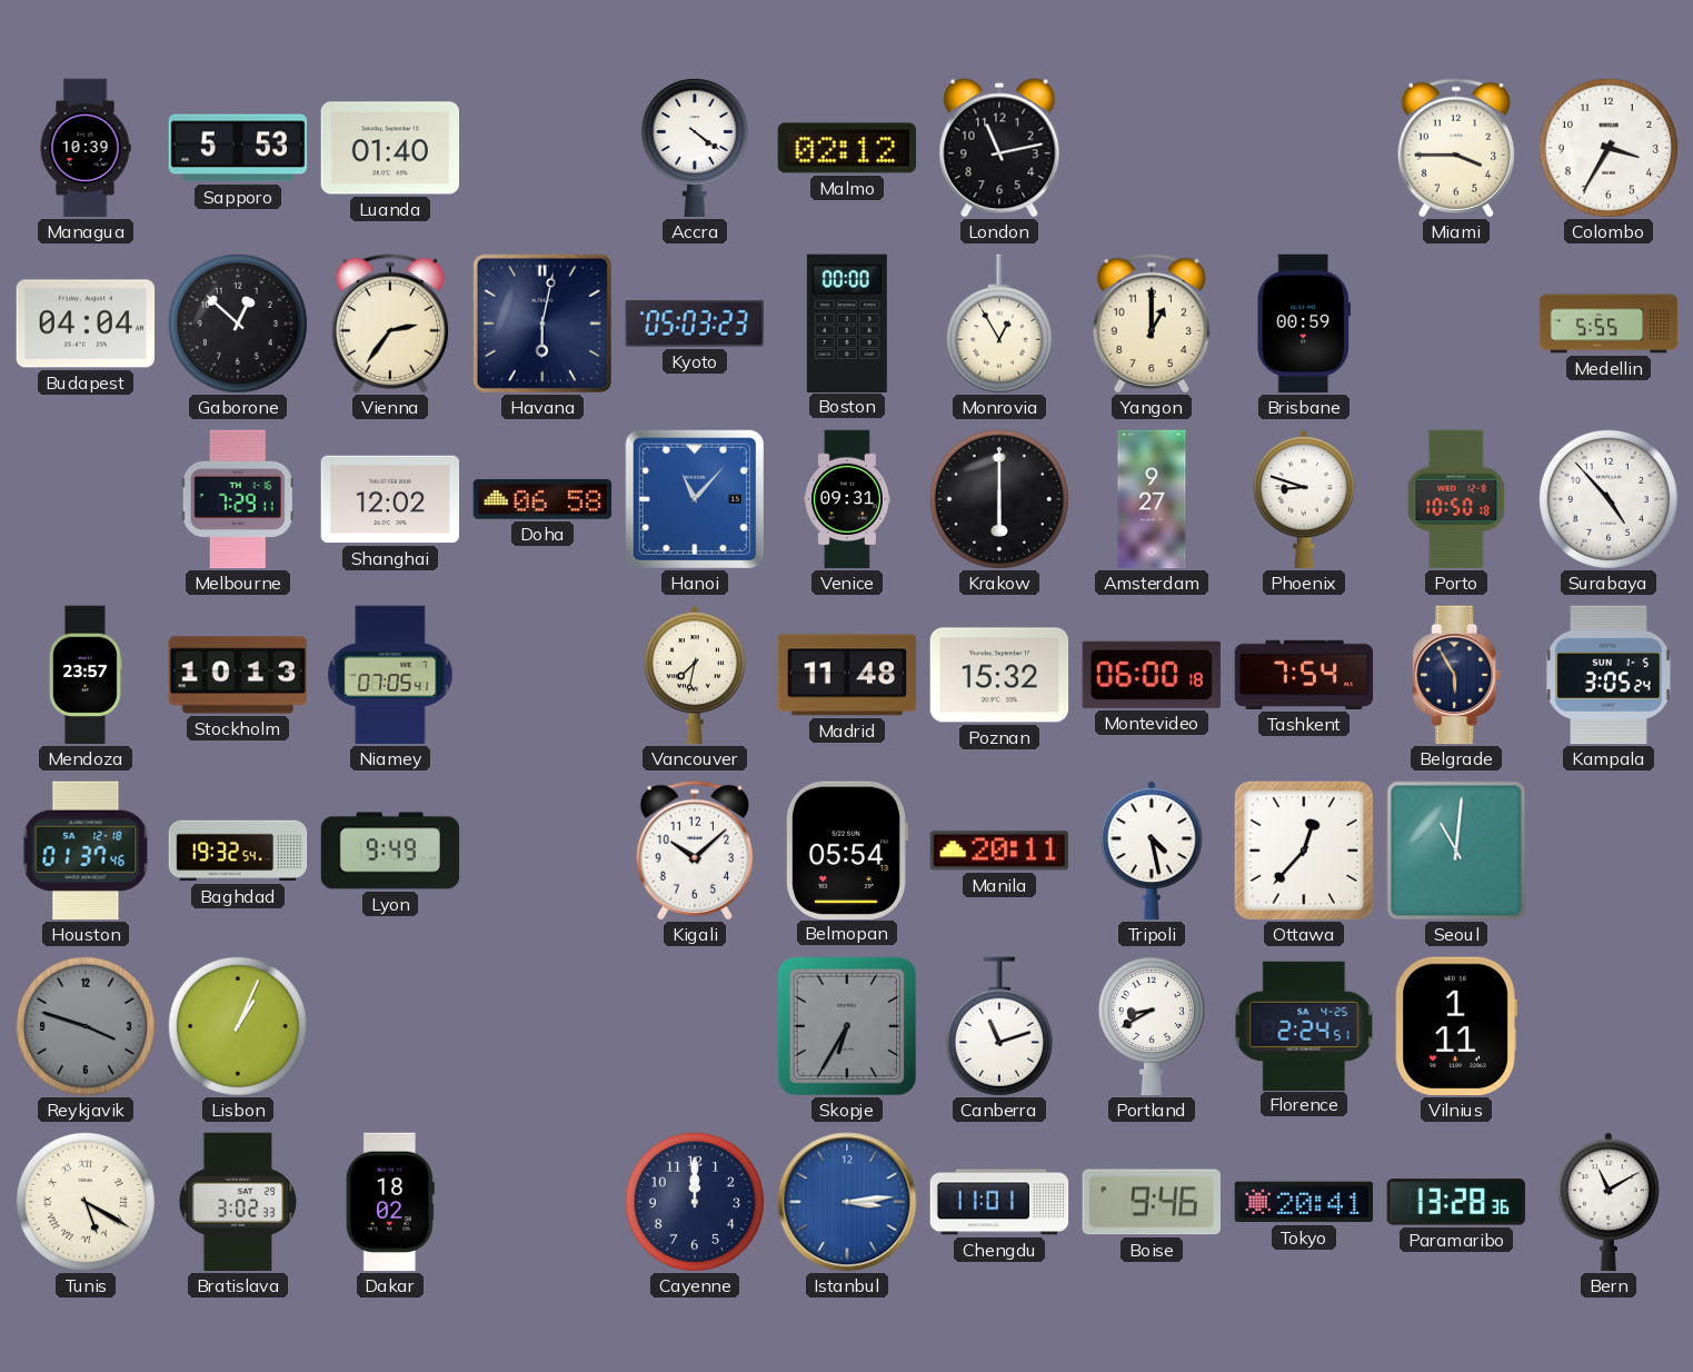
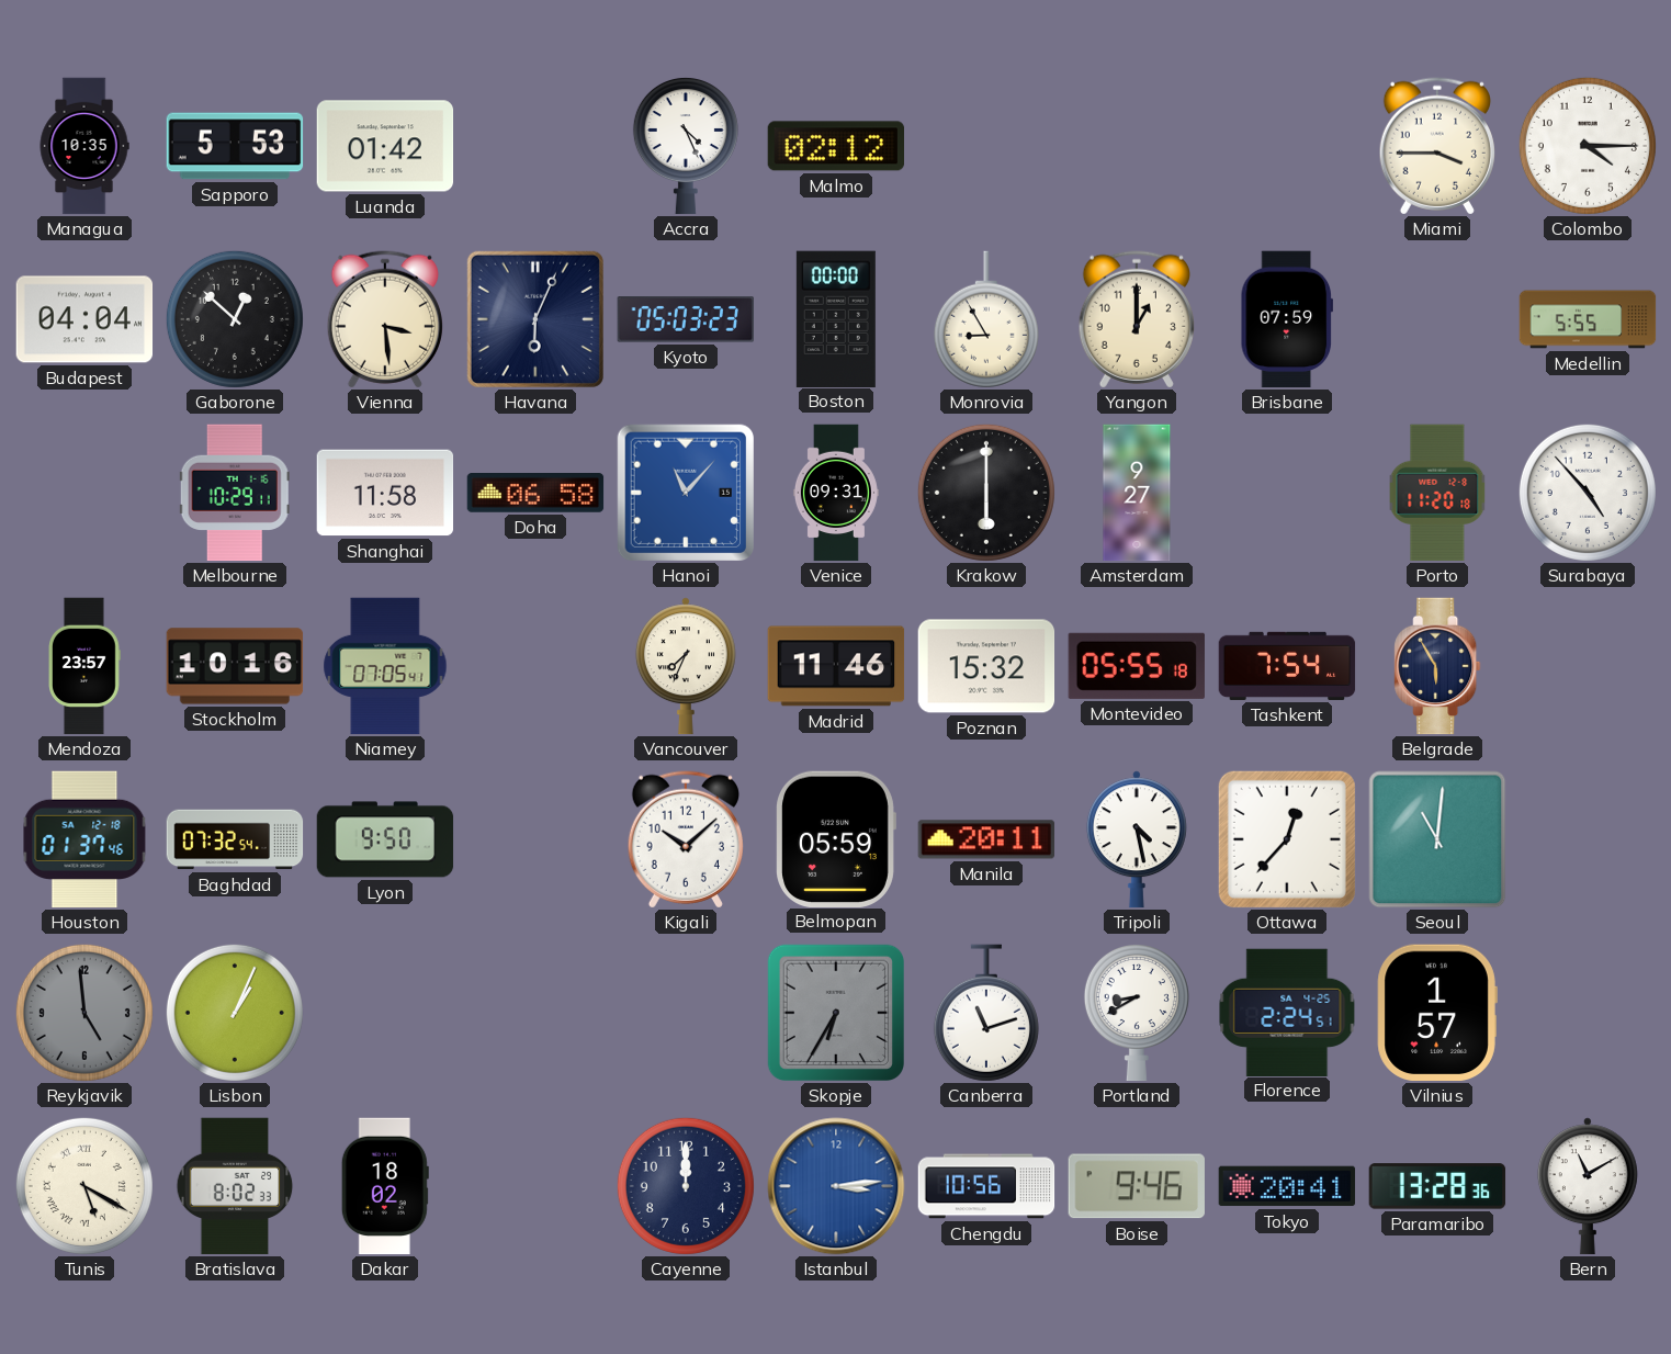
Managua: 10:39 -> 10:35 (84, 146)
Luanda: 01:40 -> 01:42 (385, 146)
Accra: 4:21 -> 4:26 (686, 146)
London: 11:13 -> none (999, 148)
Colombo: 3:35 -> 4:15 (1588, 146)
Vienna: 2:36 -> 3:29 (385, 319)
Havana: 6:02 -> 6:04 (535, 319)
Monrovia: 12:55 -> 8:55 (986, 319)
Brisbane: 00:59 -> 07:59 (1286, 319)
Melbourne: 7:29 -> 10:29 (235, 493)
Shanghai: 12:02 -> 11:58 (385, 493)
Phoenix: 8:48 -> none (1304, 499)
Porto: 10:50 -> 11:20 (1437, 493)
Stockholm: 10:13 -> 10:16 (235, 666)
Vancouver: 7:32 -> 7:34 (686, 666)
Madrid: 11:48 -> 11:46 (836, 666)
Montevideo: 06:00 -> 05:55 (1136, 666)
Kampala: 3:05 -> none (1609, 675)
Baghdad: 19:32 -> 07:32 (235, 839)
Lyon: 9:49 -> 9:50 (385, 839)
Belmopan: 05:54 -> 05:59 (836, 838)
Reykjavik: 3:48 -> 4:59 (84, 1013)
Vilnius: 1:11 -> 1:57 (1437, 1013)
Bratislava: 3:02 -> 8:02 (235, 1186)
Chengdu: 11:01 -> 10:56 (986, 1186)
